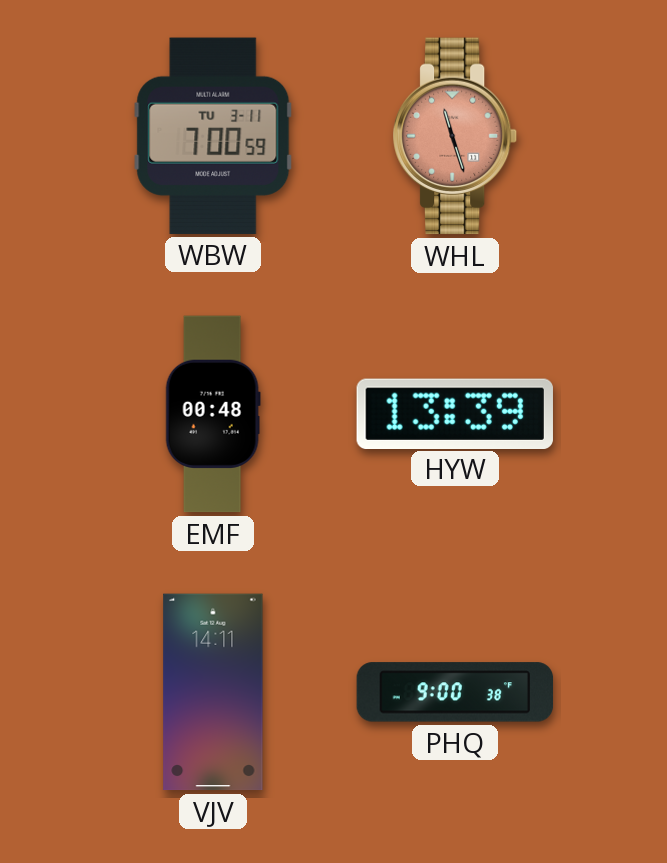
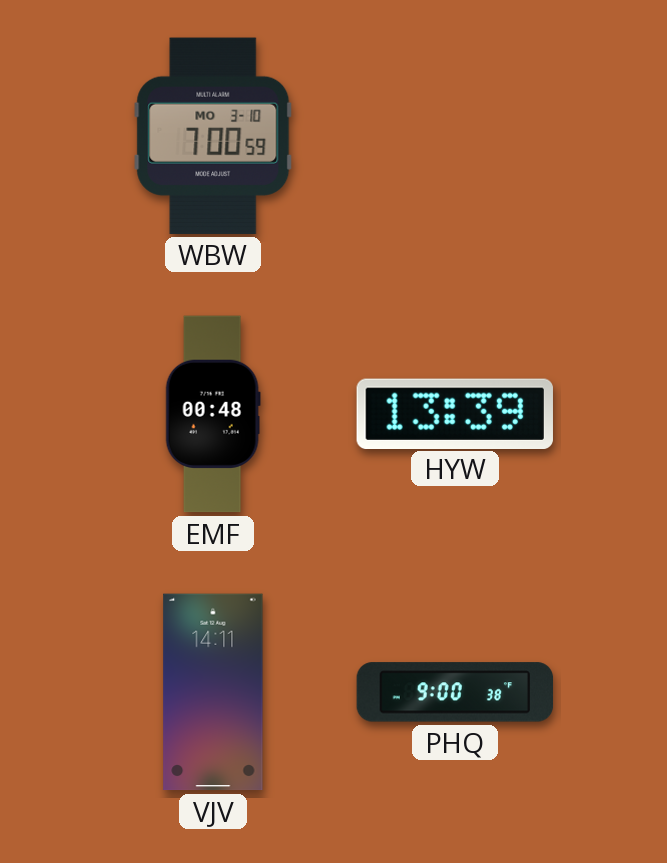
WBW date: TU 3-11 -> MO 3-10 (213, 136)
WHL: 11:27 -> none (456, 136)
